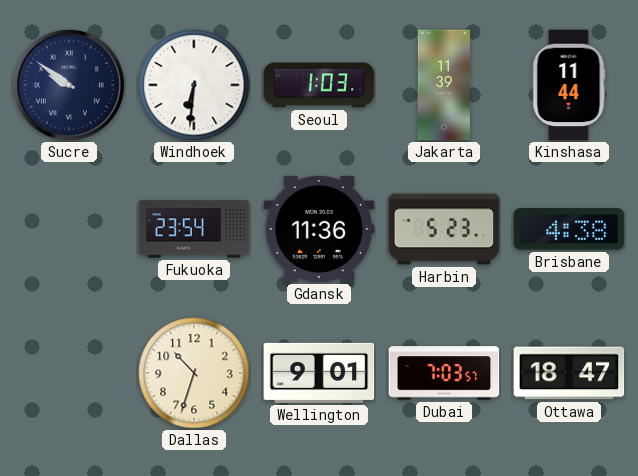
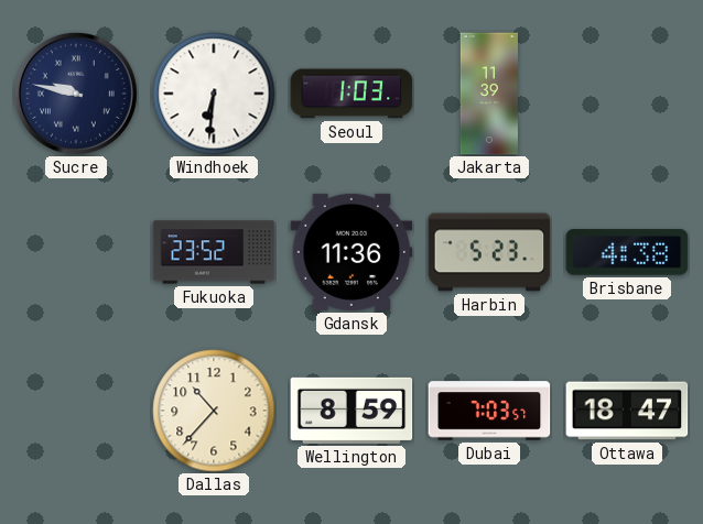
Sucre: 9:51 -> 9:47 (76, 94)
Kinshasa: 11:44 -> none (569, 85)
Fukuoka: 23:54 -> 23:52 (214, 252)
Dallas: 10:33 -> 10:37 (214, 411)
Wellington: 9:01 -> 8:59 (351, 411)
